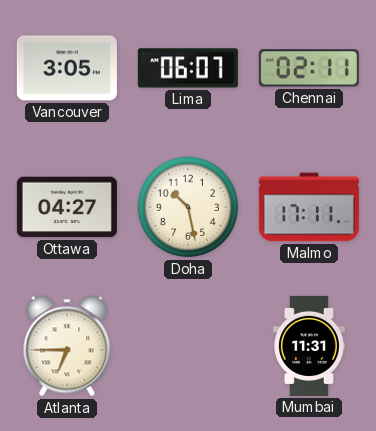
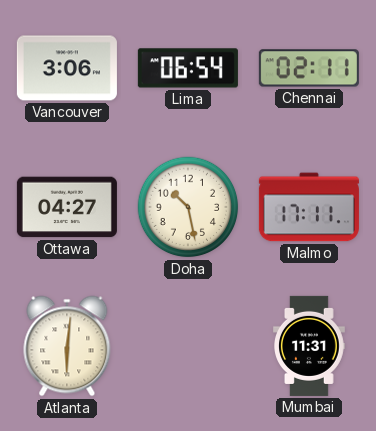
Vancouver: 3:05 -> 3:06 (67, 68)
Lima: 06:07 -> 06:54 (188, 68)
Atlanta: 6:45 -> 6:01 (67, 346)
